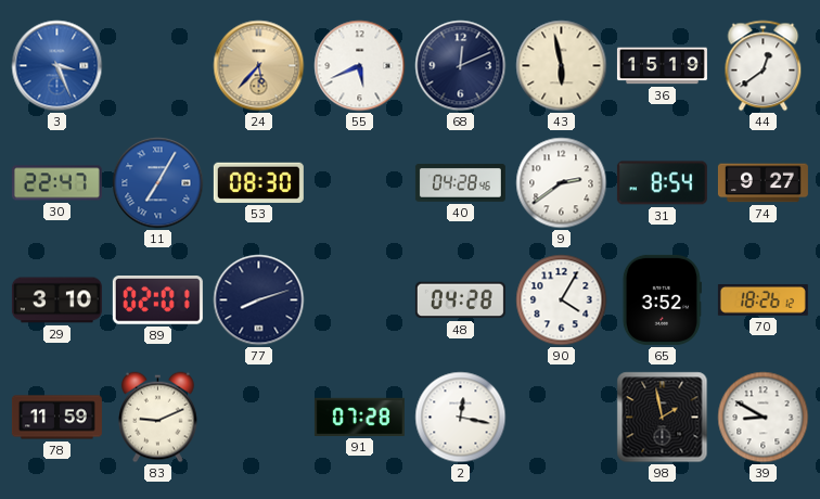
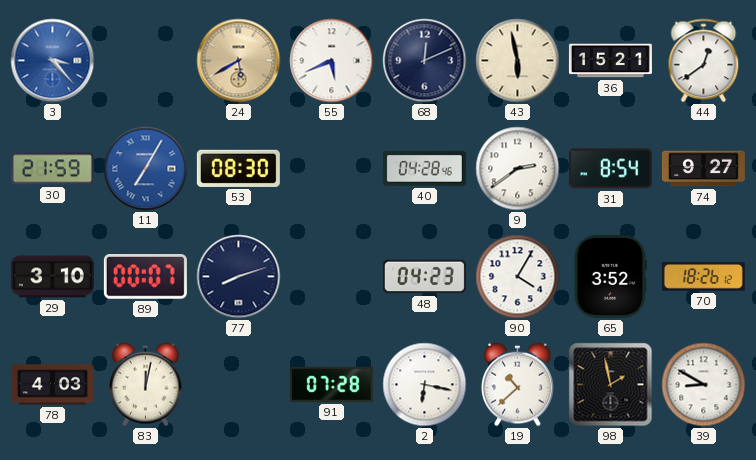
3: 3:26 -> 3:23 (53, 61)
24: 5:37 -> 5:40 (239, 61)
36: 15:19 -> 15:21 (610, 61)
30: 22:47 -> 21:59 (52, 169)
89: 02:01 -> 00:07 (145, 277)
48: 04:28 -> 04:23 (424, 277)
78: 11:59 -> 4:03 (52, 385)
83: 9:11 -> 12:02 (146, 385)
2: 12:17 -> 6:17 (425, 385)
19: none -> 10:38 (518, 385)
